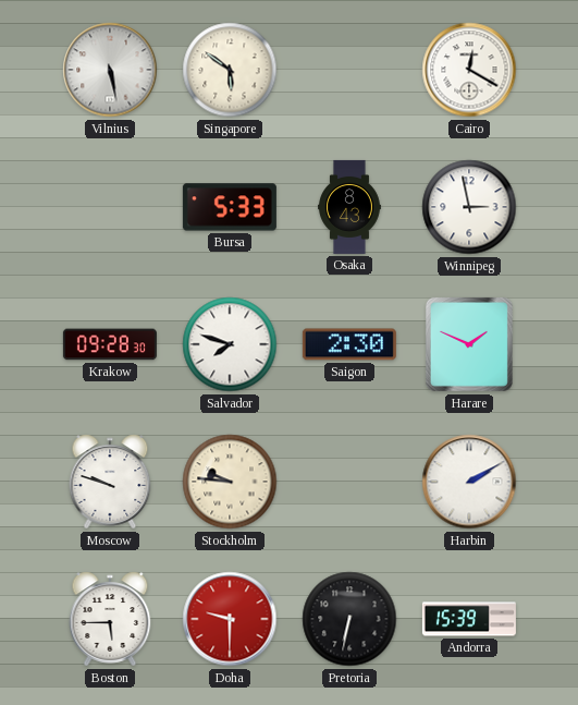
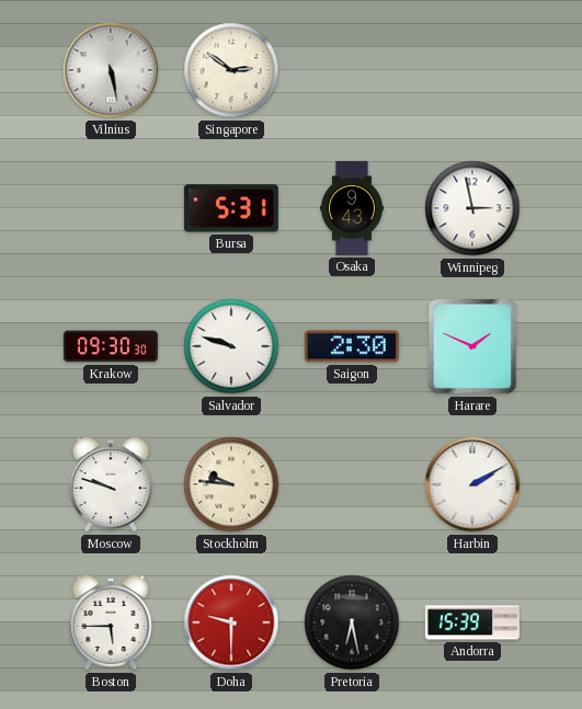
Singapore: 5:51 -> 2:51 (231, 70)
Cairo: 12:20 -> none (469, 70)
Bursa: 5:33 -> 5:31 (231, 208)
Osaka: 8:43 -> 9:43 (353, 208)
Krakow: 09:28 -> 09:30 (111, 346)
Salvador: 7:48 -> 9:48 (231, 346)
Pretoria: 6:32 -> 6:28 (352, 622)
